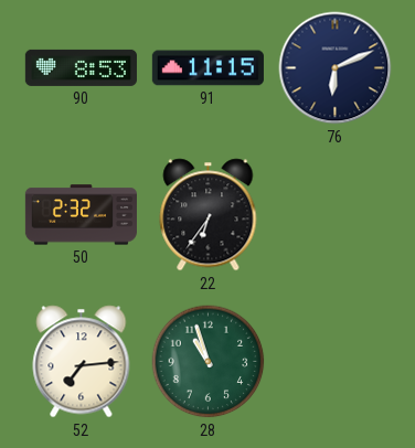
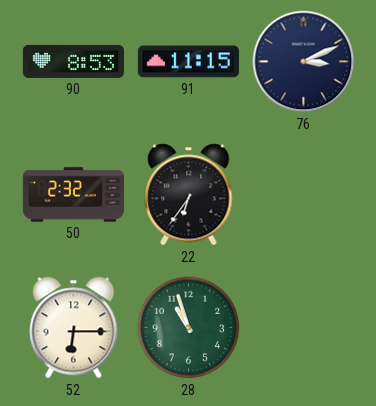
76: 6:11 -> 3:11 (304, 62)
52: 7:14 -> 6:15 (74, 328)
